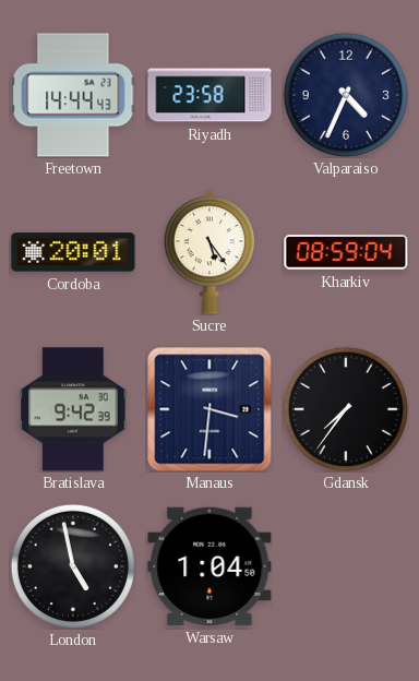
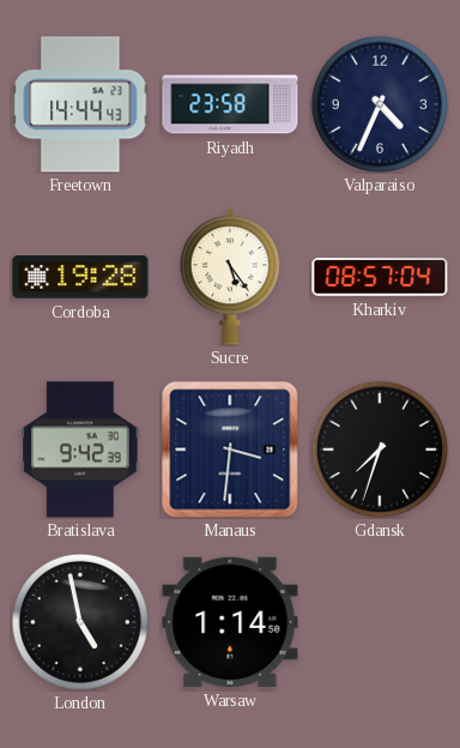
Cordoba: 20:01 -> 19:28 (80, 277)
Kharkiv: 08:59 -> 08:57 (380, 278)
Gdansk: 7:36 -> 7:33 (380, 450)
Warsaw: 1:04 -> 1:14 (230, 622)
